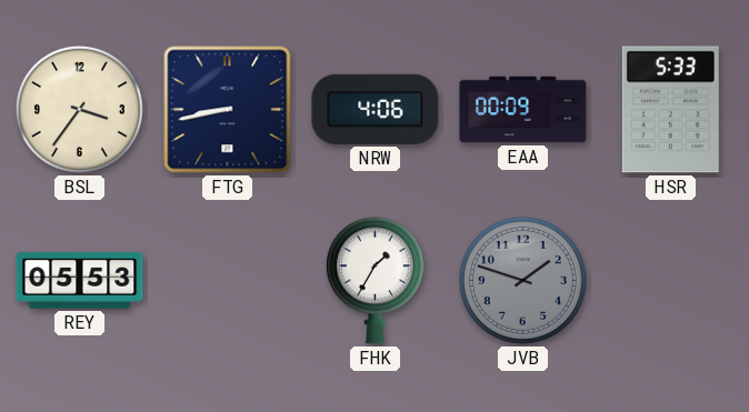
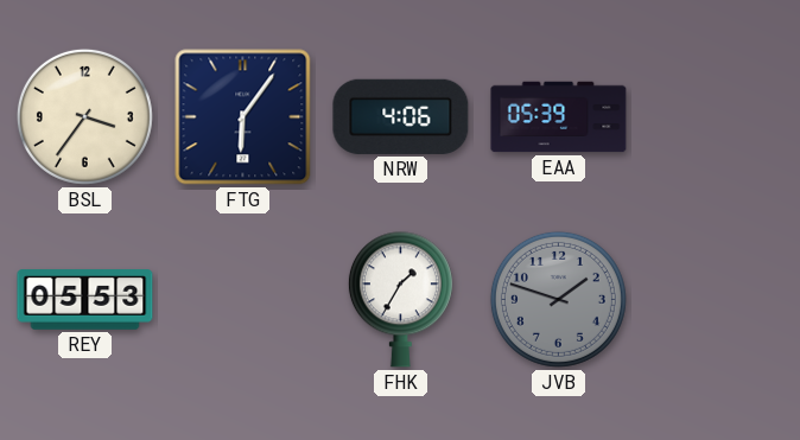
FTG: 8:43 -> 6:06 (243, 117)
EAA: 00:09 -> 05:39 (559, 117)
HSR: 5:33 -> none (670, 110)
